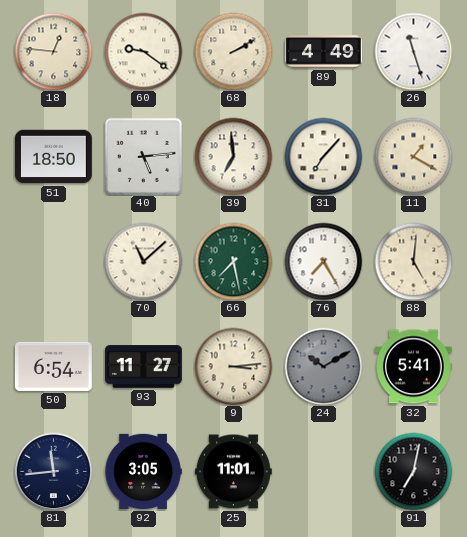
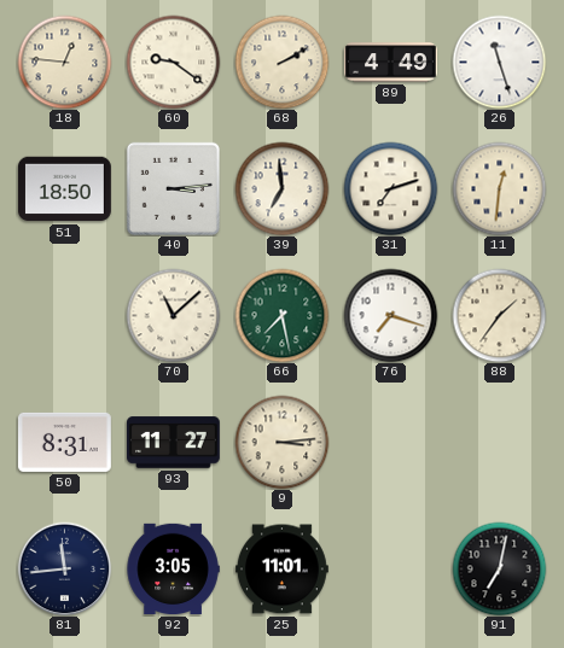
40: 5:14 -> 3:14 (173, 188)
31: 7:07 -> 7:12 (390, 188)
11: 1:20 -> 12:31 (499, 188)
76: 7:25 -> 7:18 (390, 315)
88: 5:01 -> 1:36 (499, 315)
50: 6:54 -> 8:31 (65, 442)
24: 10:10 -> none (323, 366)
32: 5:41 -> none (413, 367)
